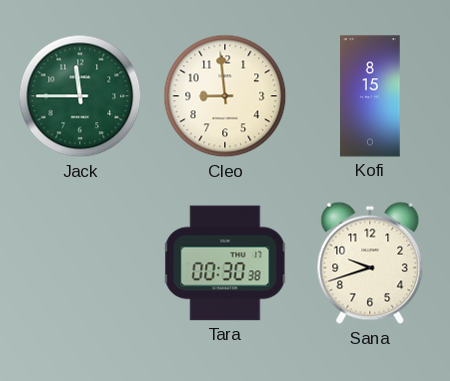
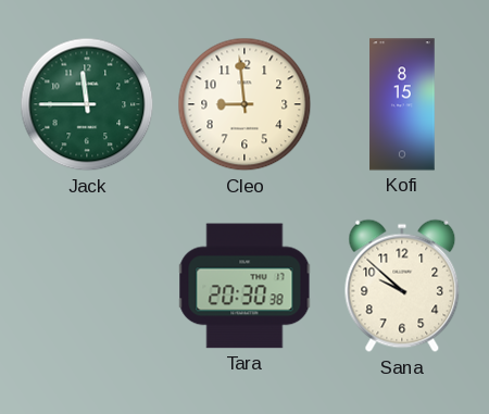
Tara: 00:30 -> 20:30 (244, 286)
Sana: 9:42 -> 9:52 (402, 286)
